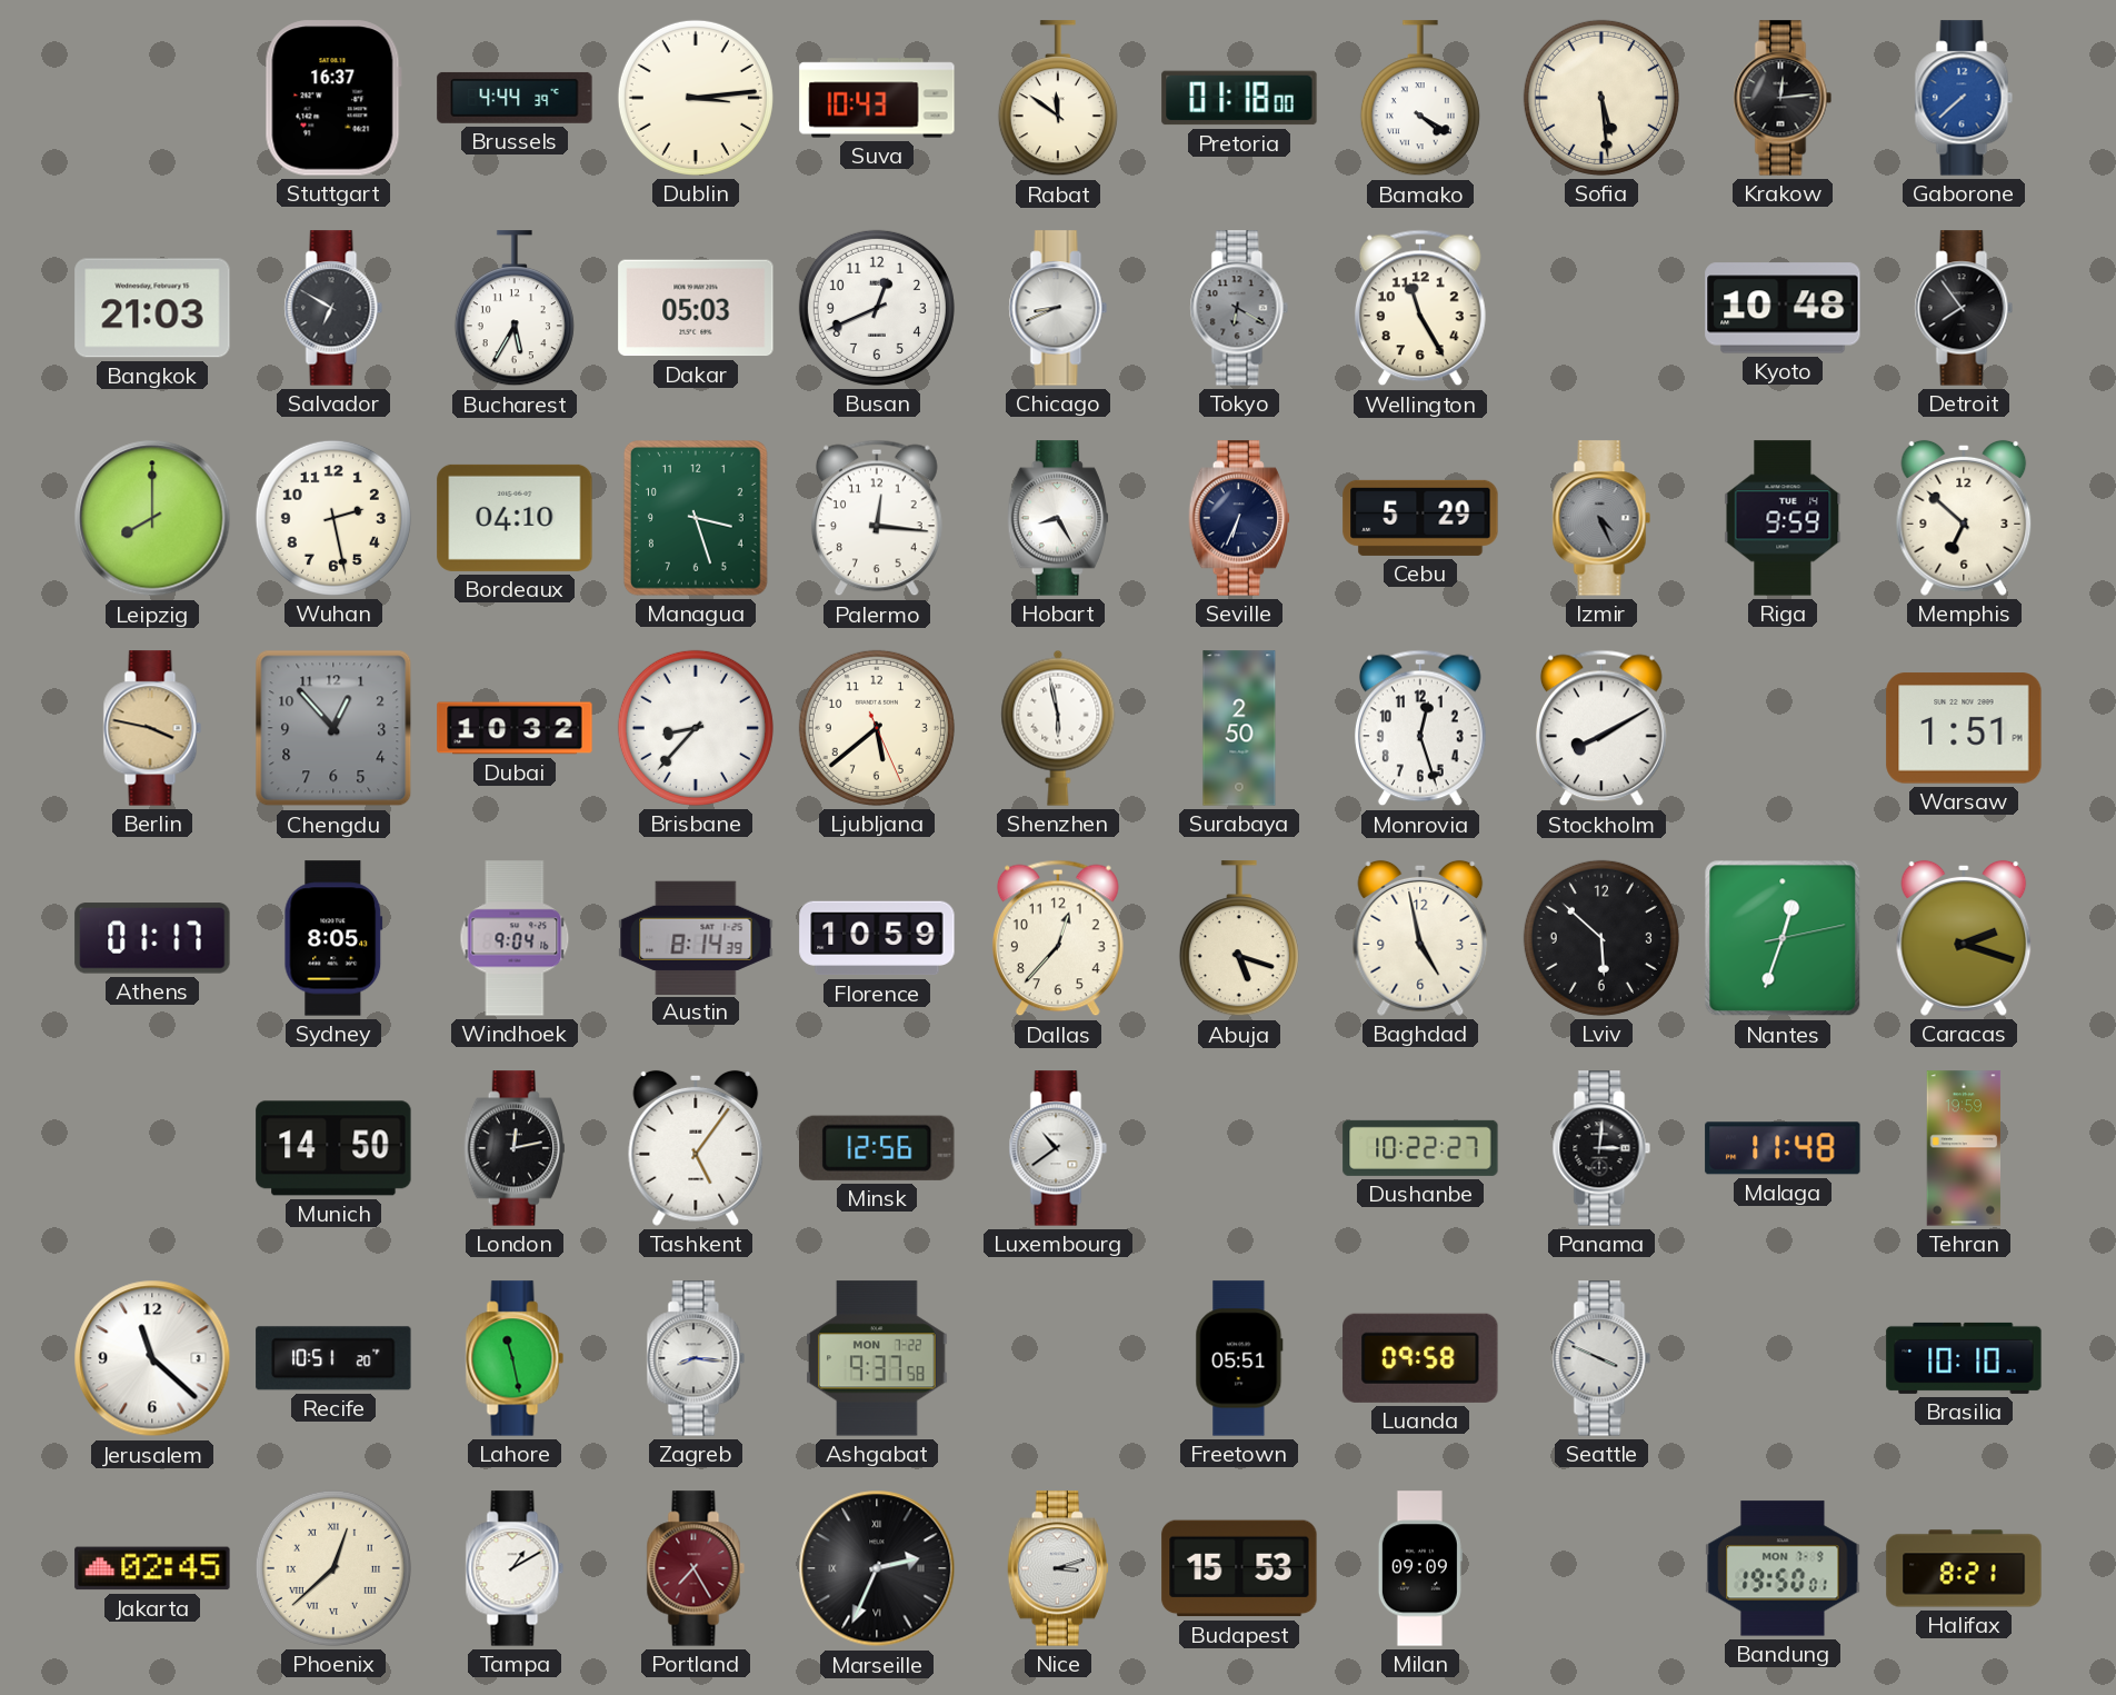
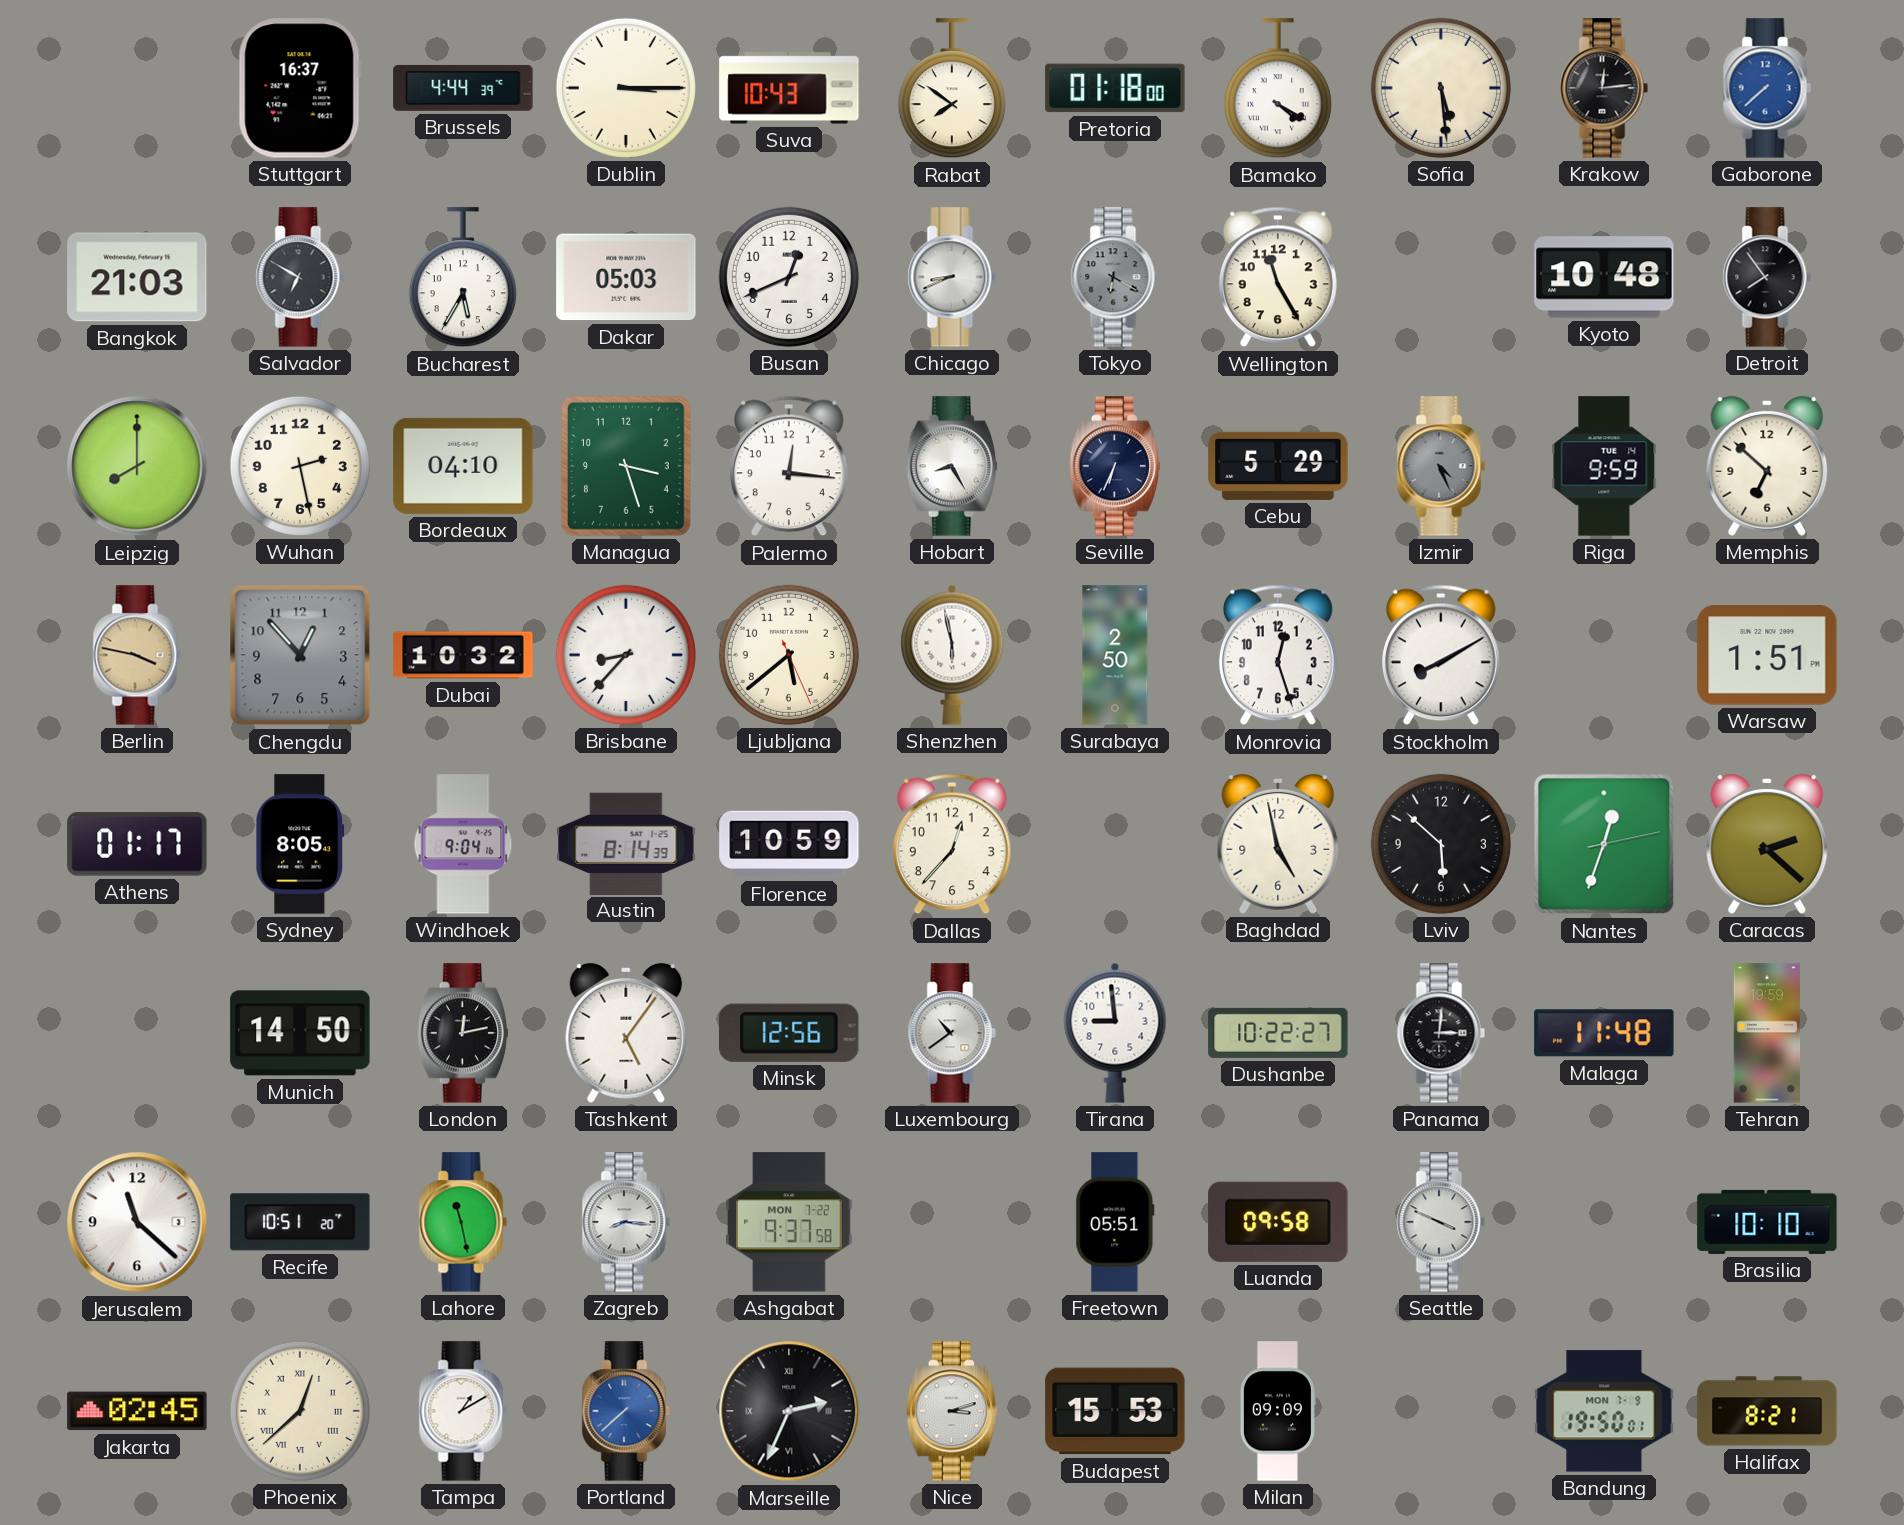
Dublin: 3:14 -> 3:15 (626, 88)
Rabat: 11:51 -> 7:51 (952, 89)
Abuja: 5:18 -> none (1239, 939)
Caracas: 2:18 -> 2:22 (1767, 844)
Tirana: none -> 8:59 (1115, 1033)
Portland: 7:25 -> 7:38 (626, 1411)
Portland dial: burgundy -> blue (626, 1411)
